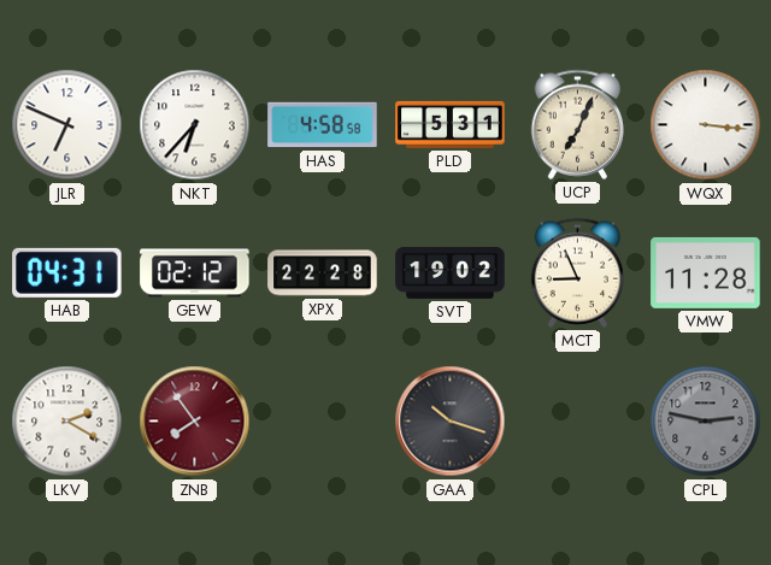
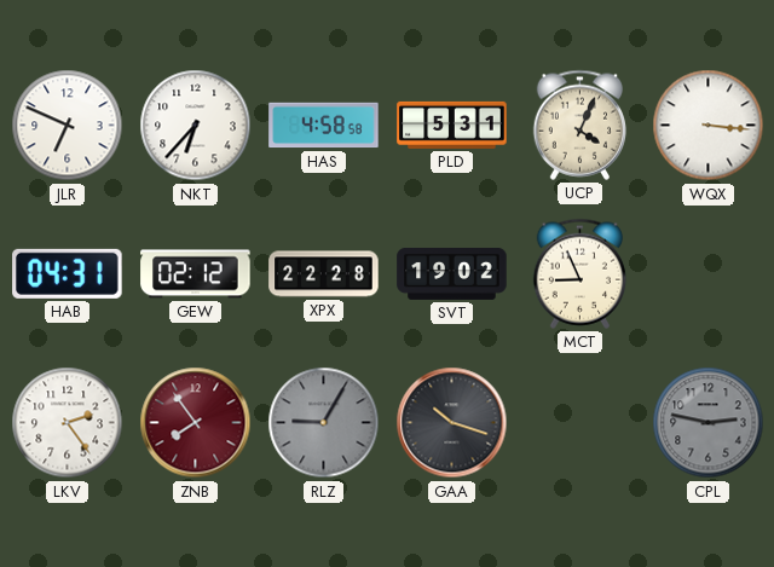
UCP: 7:04 -> 4:04 (580, 125)
VMW: 11:28 -> none (706, 272)
LKV: 2:20 -> 2:24 (68, 423)
RLZ: none -> 9:05 (324, 423)
